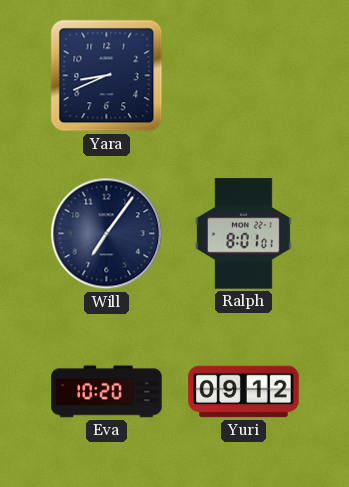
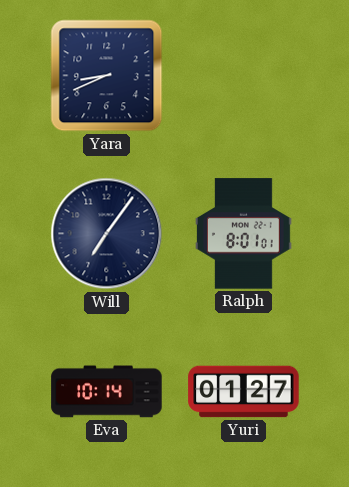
Eva: 10:20 -> 10:14 (107, 392)
Yuri: 09:12 -> 01:27 (244, 392)
